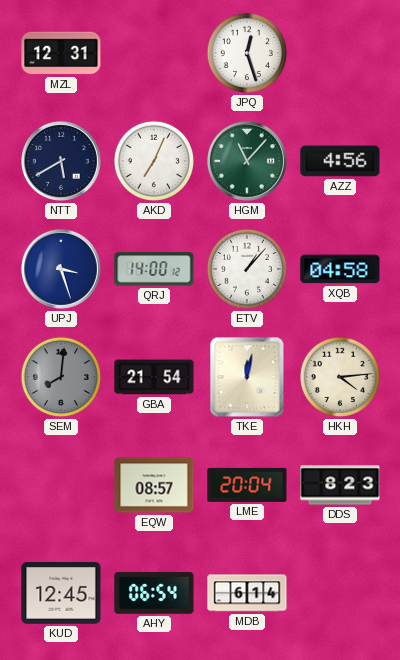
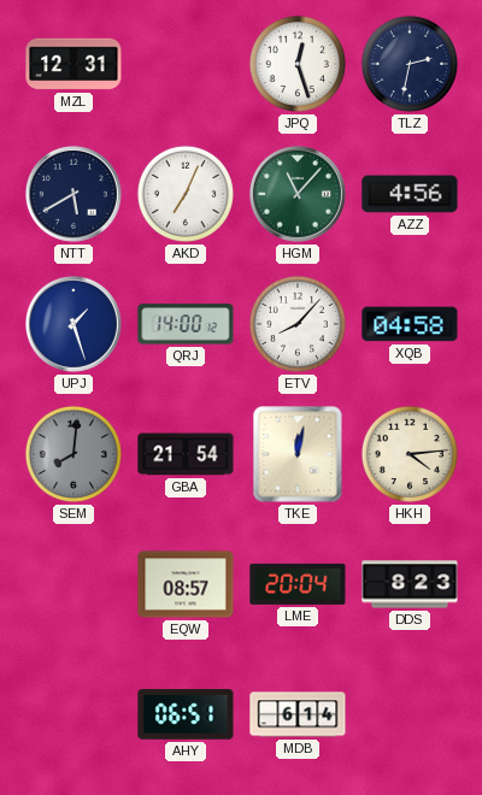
TLZ: none -> 2:32 (410, 64)
UPJ: 3:27 -> 1:27 (74, 324)
ETV: 1:07 -> 8:07 (298, 324)
KUD: 12:45 -> none (61, 594)
AHY: 06:54 -> 06:51 (186, 714)
